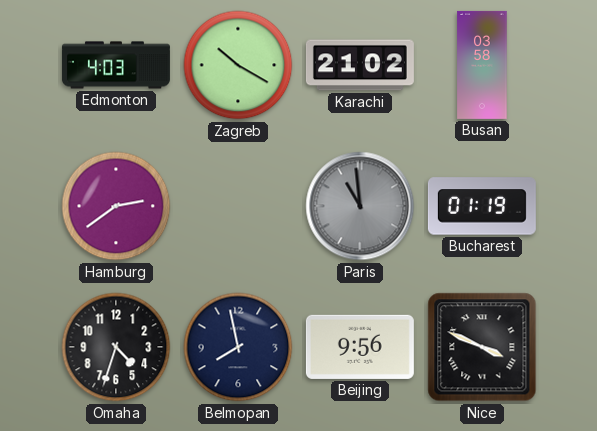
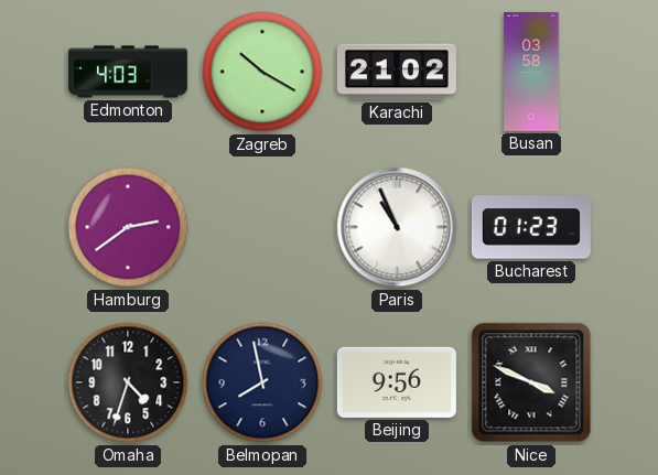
Paris: 10:59 -> 10:56 (397, 227)
Paris dial: grey -> white (397, 227)
Bucharest: 01:19 -> 01:23 (531, 227)
